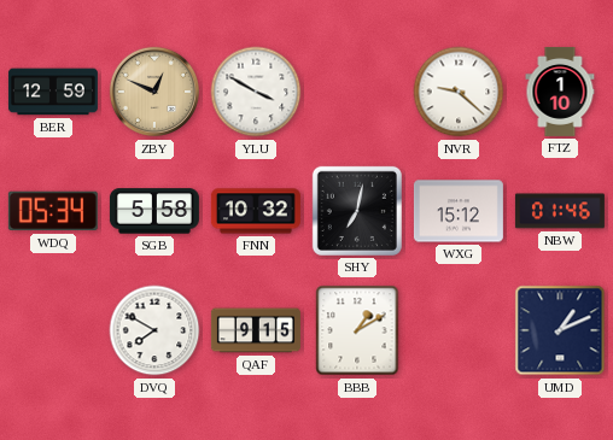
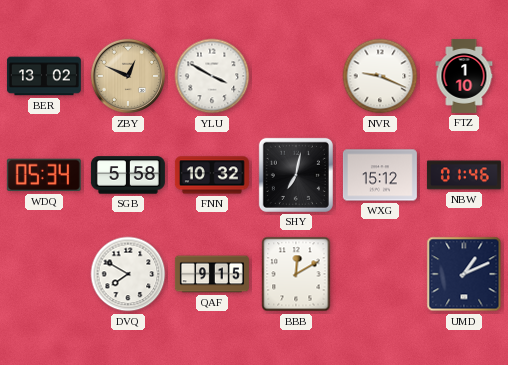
BER: 12:59 -> 13:02 (44, 76)
NVR: 9:22 -> 9:19 (380, 76)
BBB: 1:10 -> 12:10 (296, 274)
